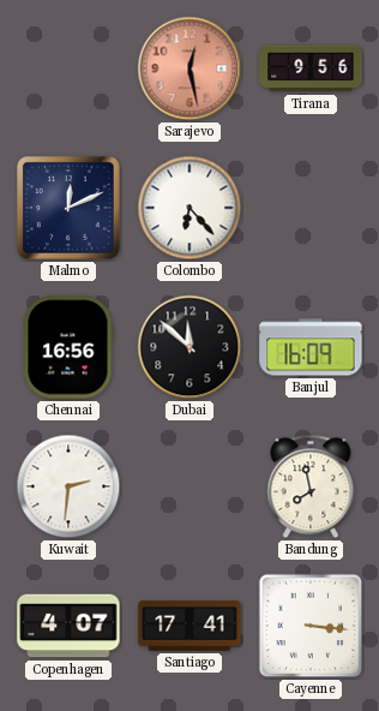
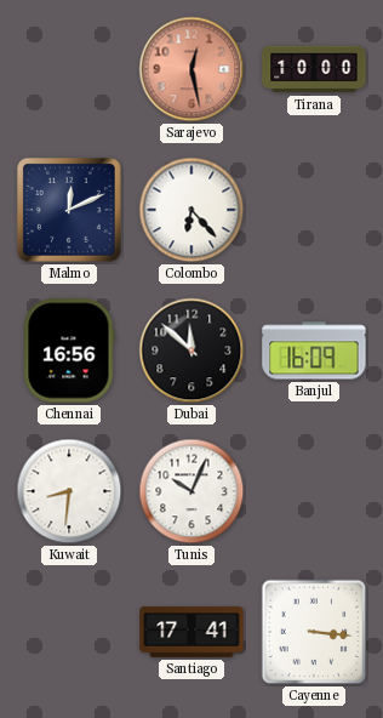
Tirana: 9:56 -> 10:00 (314, 69)
Kuwait: 2:31 -> 8:31 (69, 491)
Tunis: none -> 10:04 (191, 491)
Bandung: 7:58 -> none (311, 486)
Copenhagen: 4:07 -> none (68, 626)
